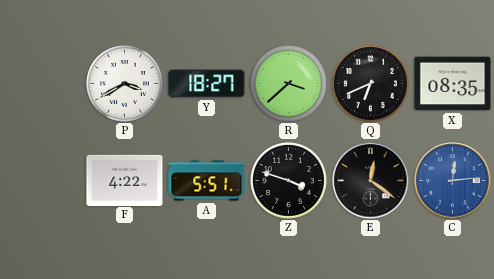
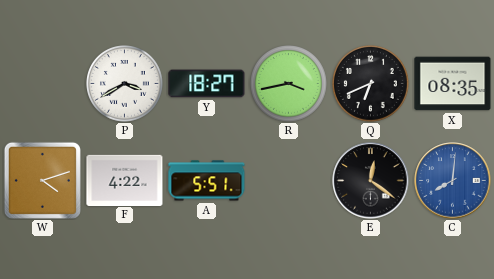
R: 3:38 -> 3:43 (289, 84)
W: none -> 4:12 (42, 180)
Z: 3:48 -> none (289, 181)
C: 12:14 -> 8:01 (453, 181)
